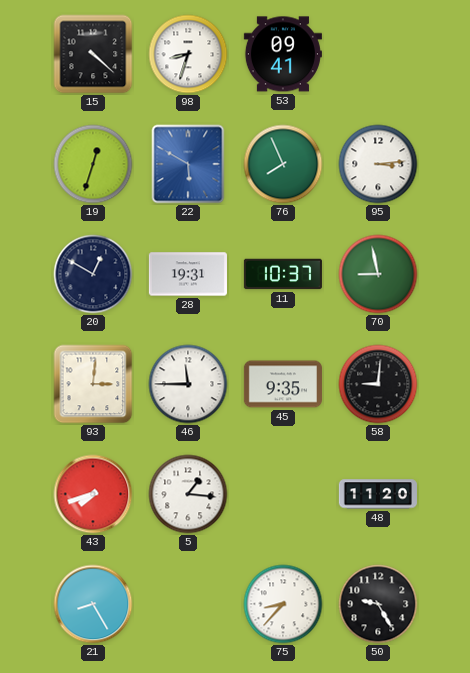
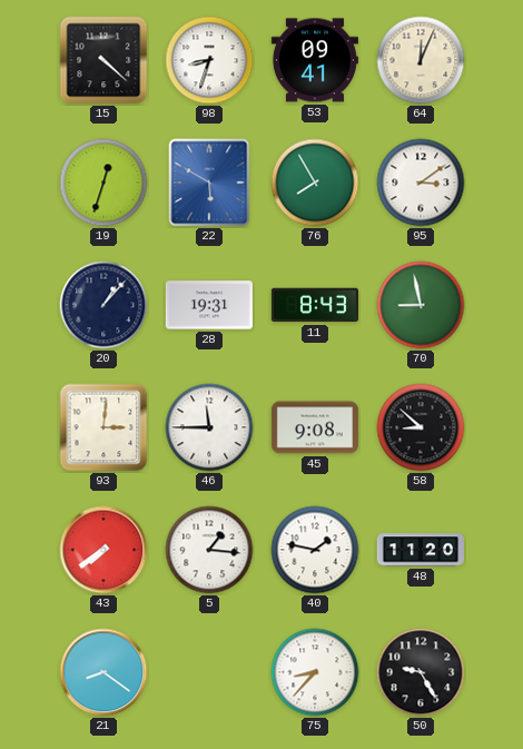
64: none -> 12:04 (421, 60)
76: 7:56 -> 7:55 (315, 183)
95: 3:14 -> 3:09 (421, 183)
20: 12:50 -> 1:07 (103, 305)
11: 10:37 -> 8:43 (315, 305)
45: 9:35 -> 9:08 (315, 427)
58: 9:01 -> 8:52 (421, 427)
43: 7:42 -> 7:39 (103, 550)
40: none -> 1:47 (315, 550)
21: 8:25 -> 8:21 (103, 672)
